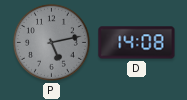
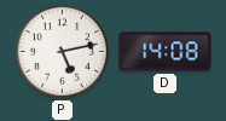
P dial: grey -> white (62, 51)
